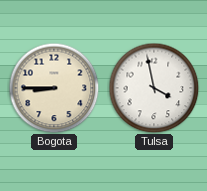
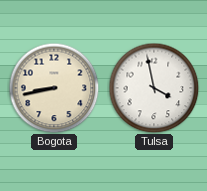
Bogota: 8:45 -> 8:43 (54, 88)
